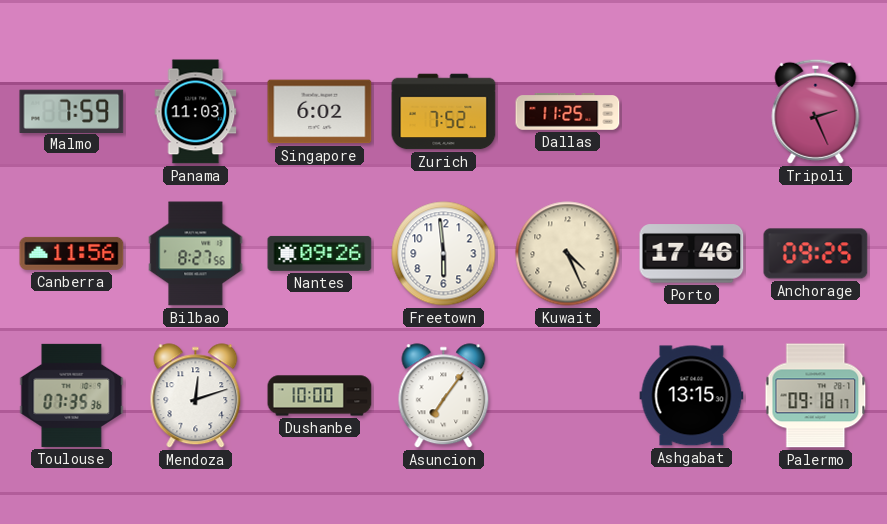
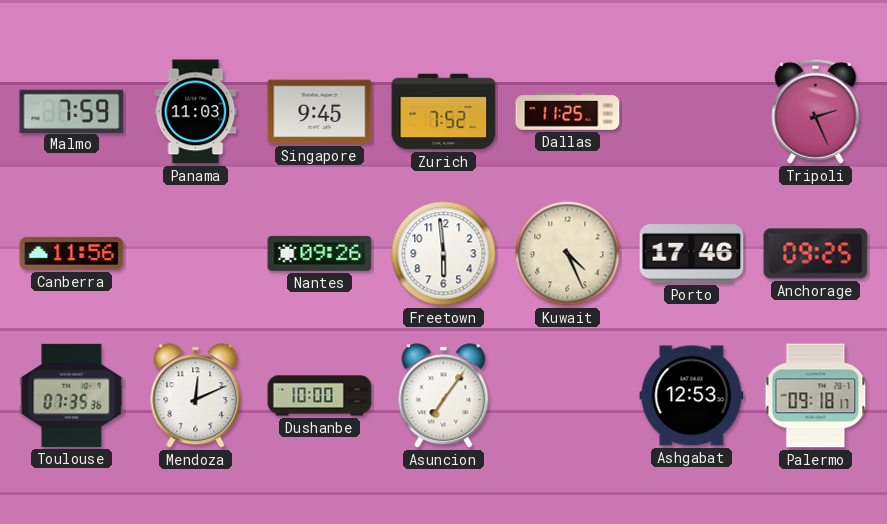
Singapore: 6:02 -> 9:45 (320, 112)
Bilbao: 8:27 -> none (196, 254)
Mendoza: 12:12 -> 12:11 (196, 396)
Ashgabat: 13:15 -> 12:53 (692, 396)
